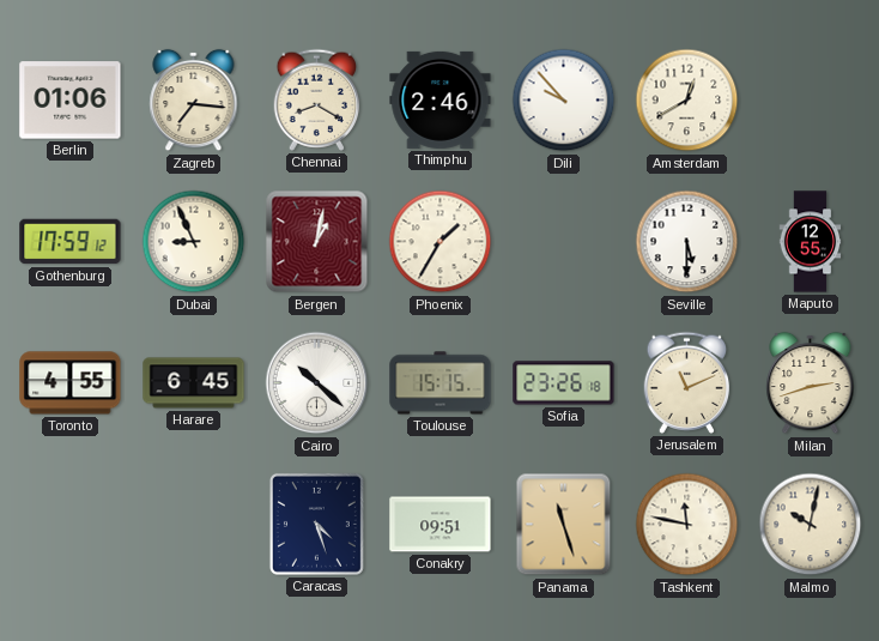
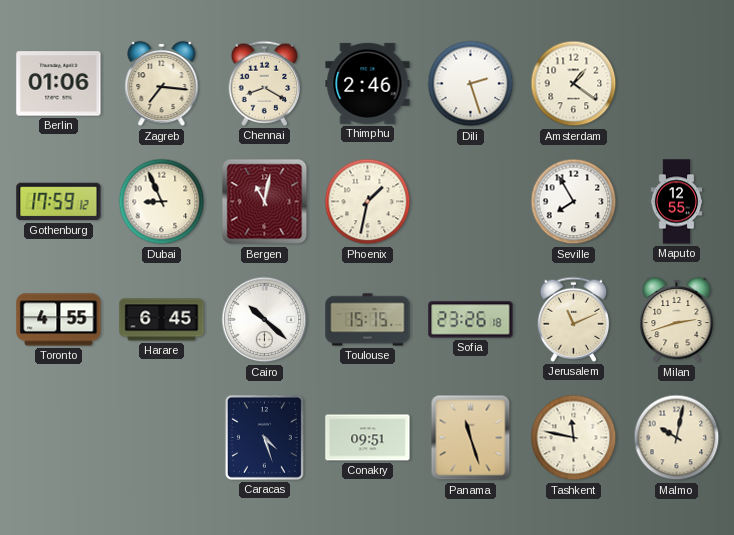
Dili: 9:53 -> 2:27 (471, 84)
Amsterdam: 12:40 -> 1:21 (574, 84)
Bergen: 1:02 -> 11:02 (265, 202)
Phoenix: 1:35 -> 1:32 (368, 202)
Seville: 5:30 -> 7:55 (574, 202)
